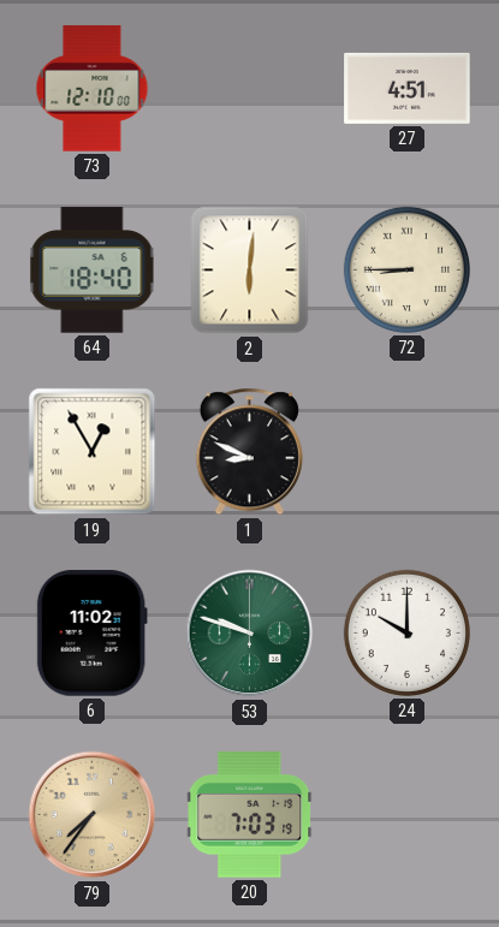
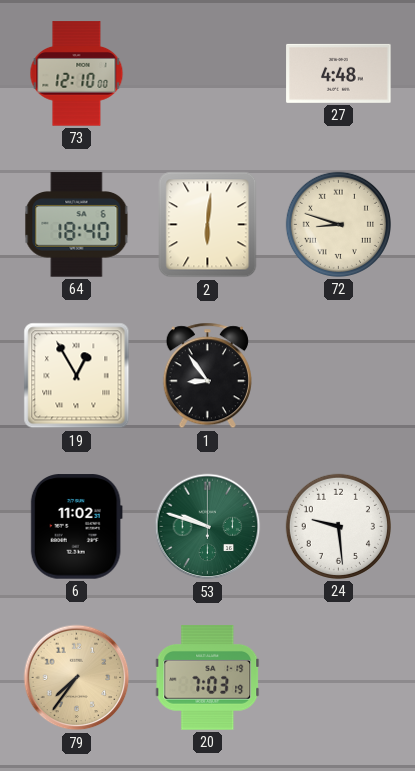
27: 4:51 -> 4:48 (339, 73)
72: 8:45 -> 8:48 (338, 224)
1: 8:49 -> 8:54 (207, 376)
24: 10:00 -> 9:29 (338, 526)
